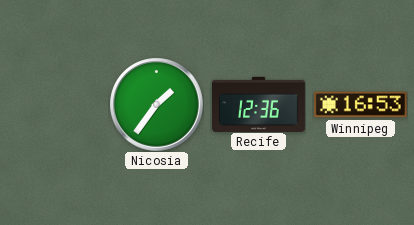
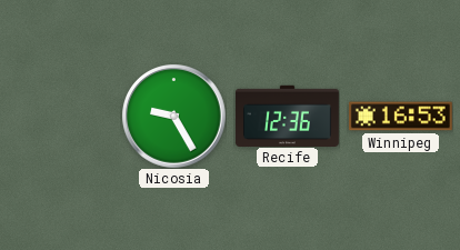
Nicosia: 1:36 -> 9:25 (173, 116)
